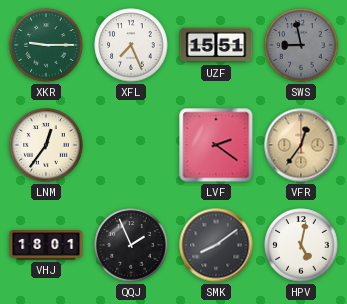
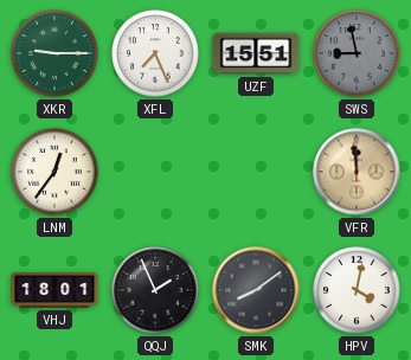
LVF: 2:21 -> none (216, 145)
VFR: 12:36 -> 11:59 (357, 172)
HPV: 5:02 -> 4:02 (357, 290)
